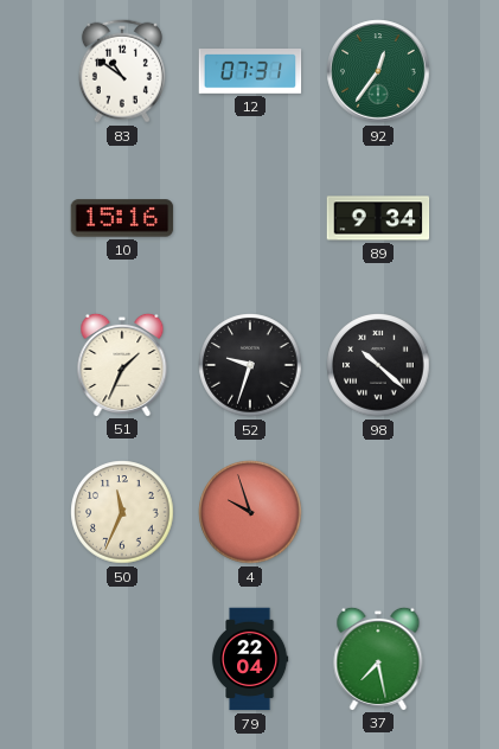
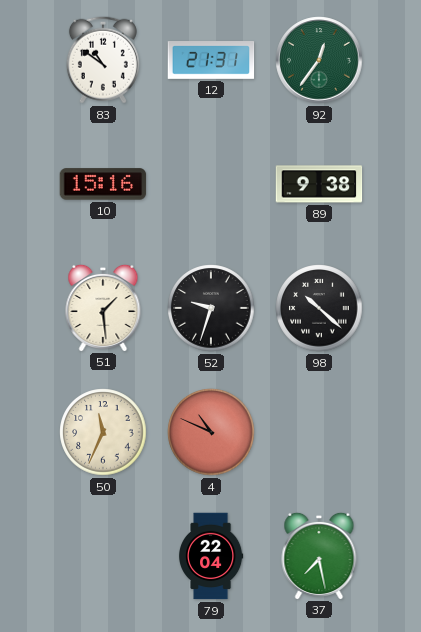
12: 07:31 -> 21:31 (211, 61)
89: 9:34 -> 9:38 (319, 184)
51: 1:34 -> 1:29 (103, 307)
4: 9:57 -> 10:49 (211, 432)
